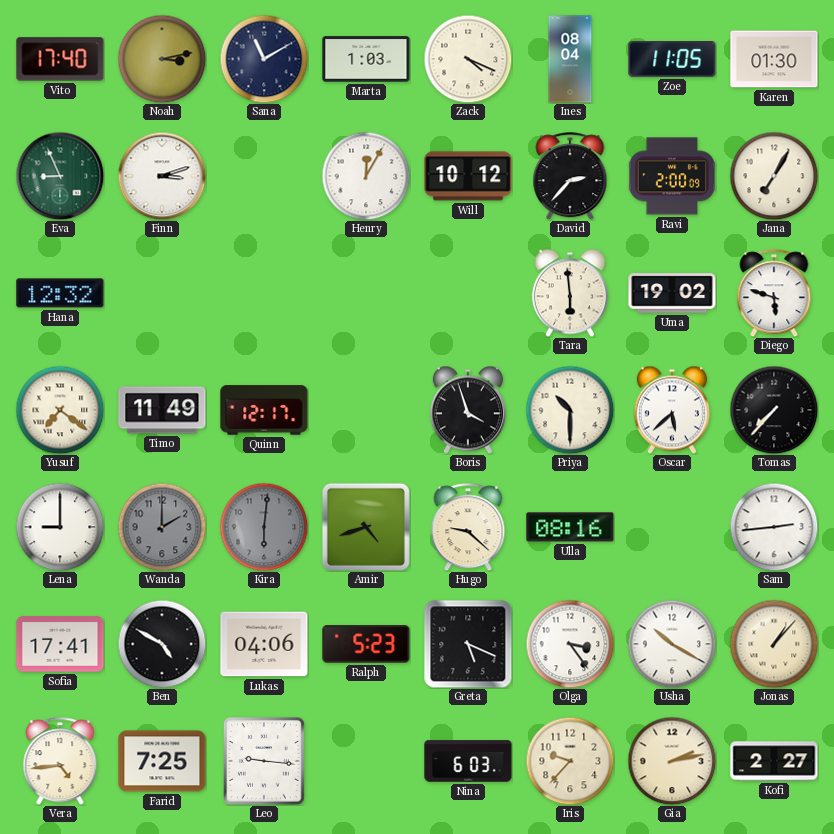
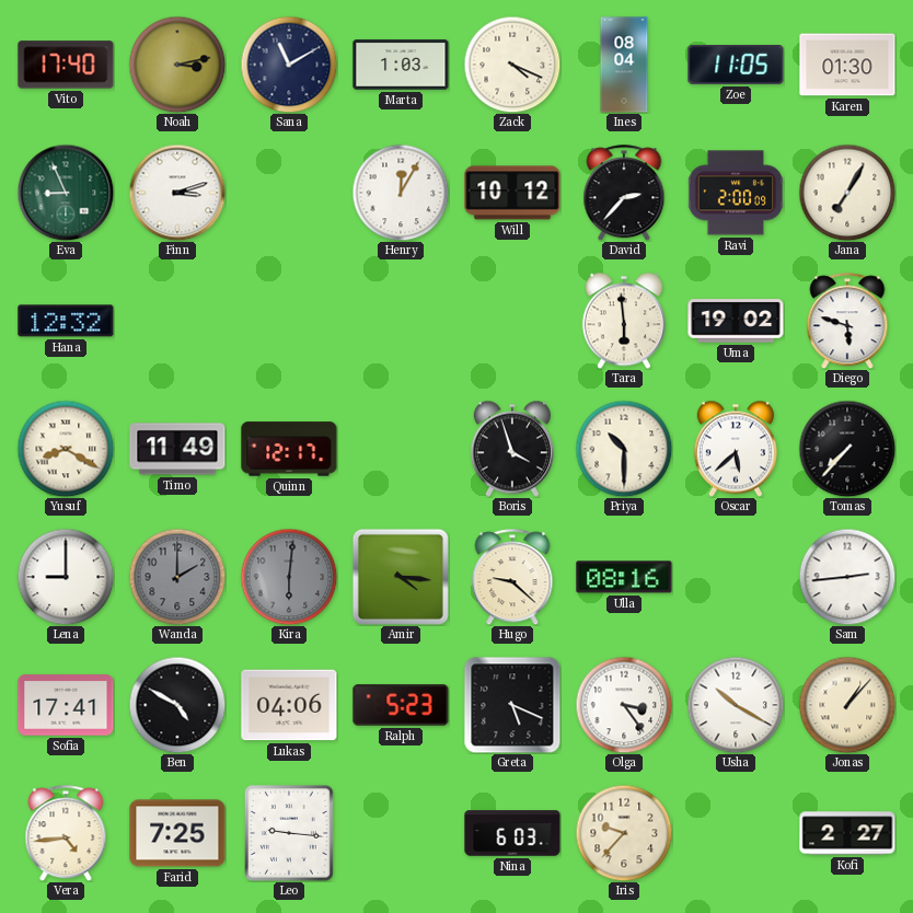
Yusuf: 7:21 -> 8:20 (66, 449)
Amir: 4:42 -> 4:16 (401, 577)
Gia: 2:13 -> none (672, 761)
